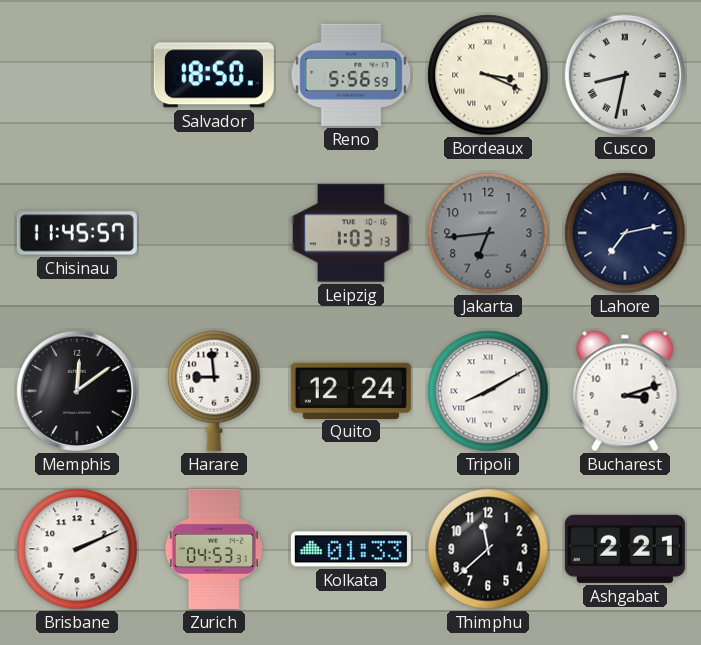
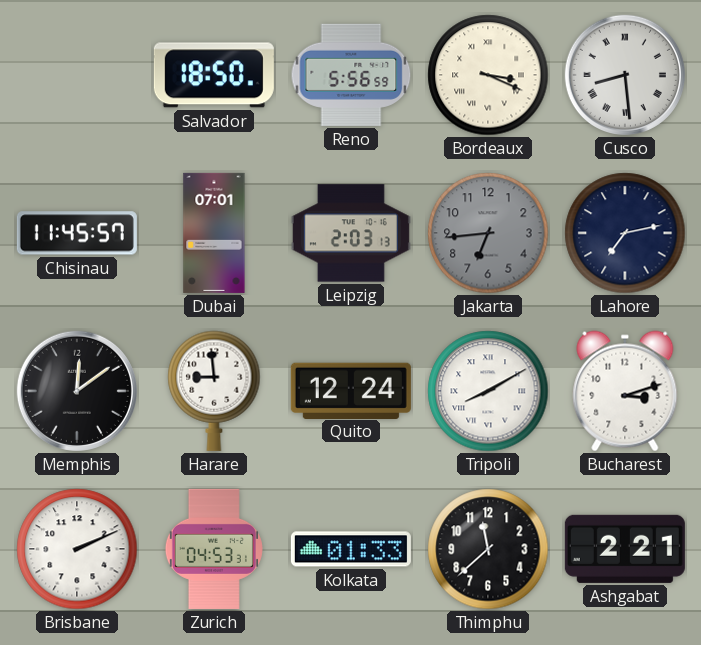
Cusco: 8:32 -> 8:29 (625, 75)
Dubai: none -> 07:01 (214, 233)
Leipzig: 1:03 -> 2:03 (351, 233)
